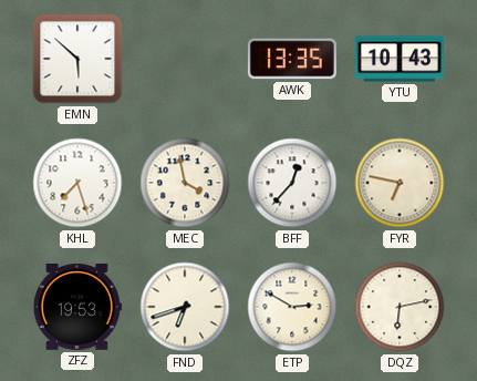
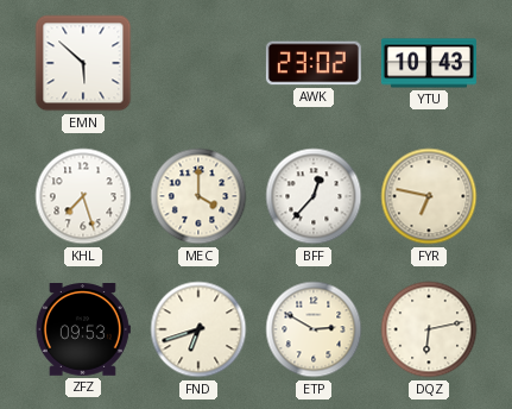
AWK: 13:35 -> 23:02 (314, 63)
MEC: 3:58 -> 4:00 (198, 196)
ZFZ: 19:53 -> 09:53 (83, 331)
